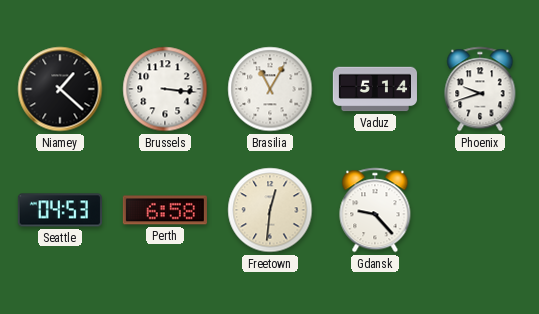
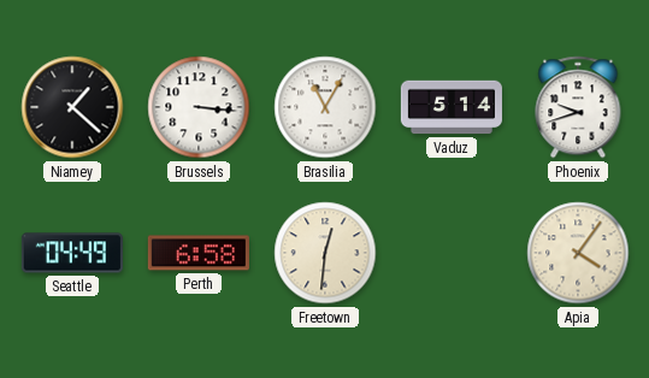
Seattle: 04:53 -> 04:49 (72, 253)
Gdansk: 9:23 -> none (375, 210)
Apia: none -> 4:06 (578, 253)
